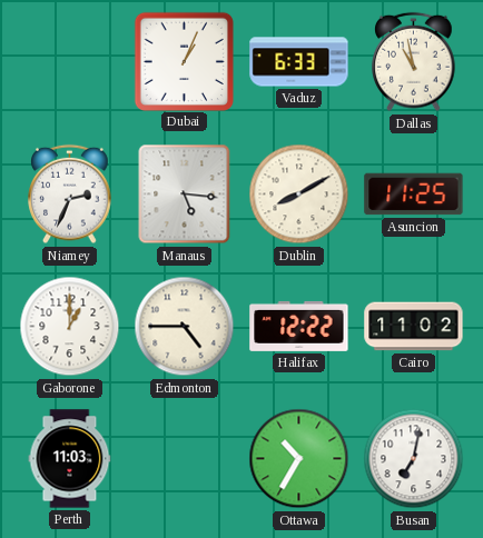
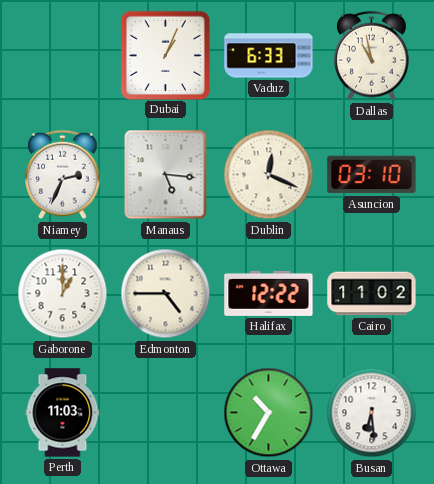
Dublin: 8:10 -> 12:19 (269, 175)
Asuncion: 11:25 -> 03:10 (372, 175)
Busan: 7:02 -> 6:29 (372, 413)
